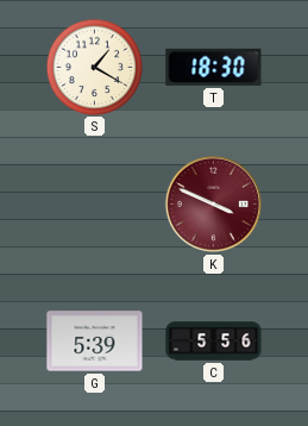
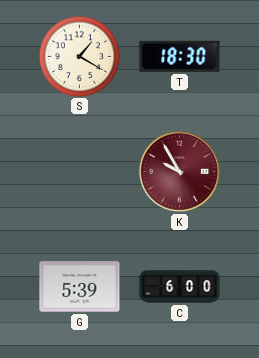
K: 3:49 -> 9:55 (179, 171)
C: 5:56 -> 6:00 (180, 287)
